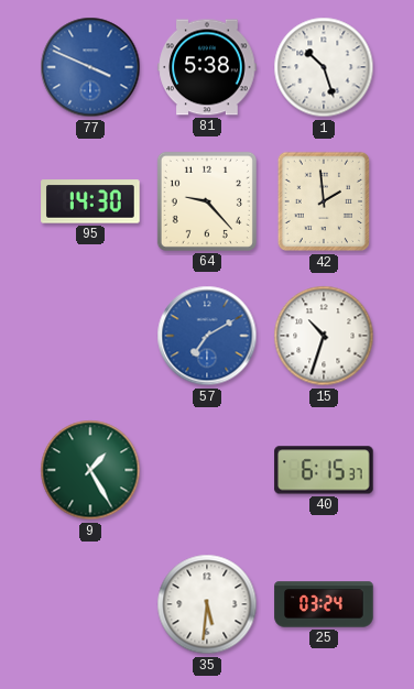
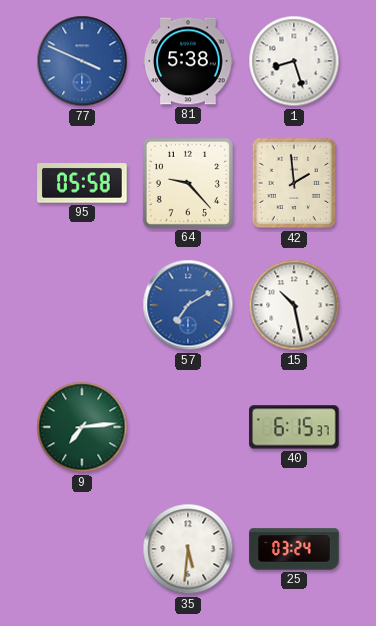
1: 10:27 -> 8:27 (294, 61)
95: 14:30 -> 05:58 (82, 183)
15: 10:33 -> 10:28 (294, 305)
9: 1:25 -> 7:14 (82, 427)
